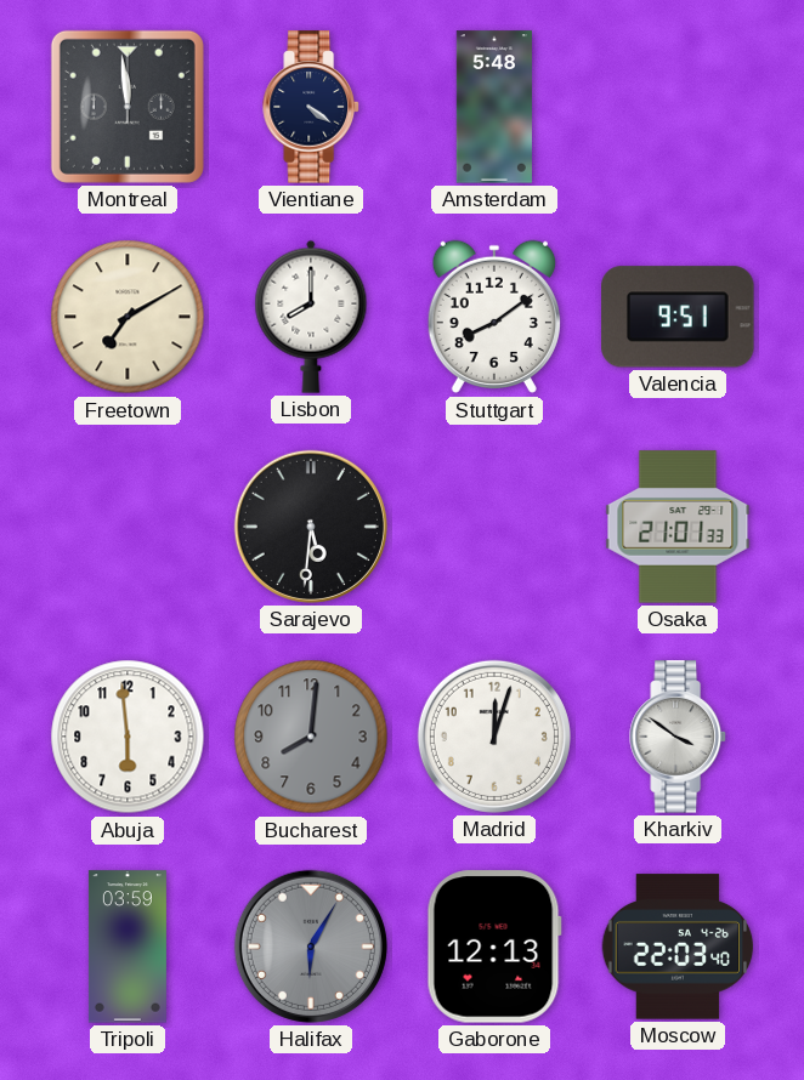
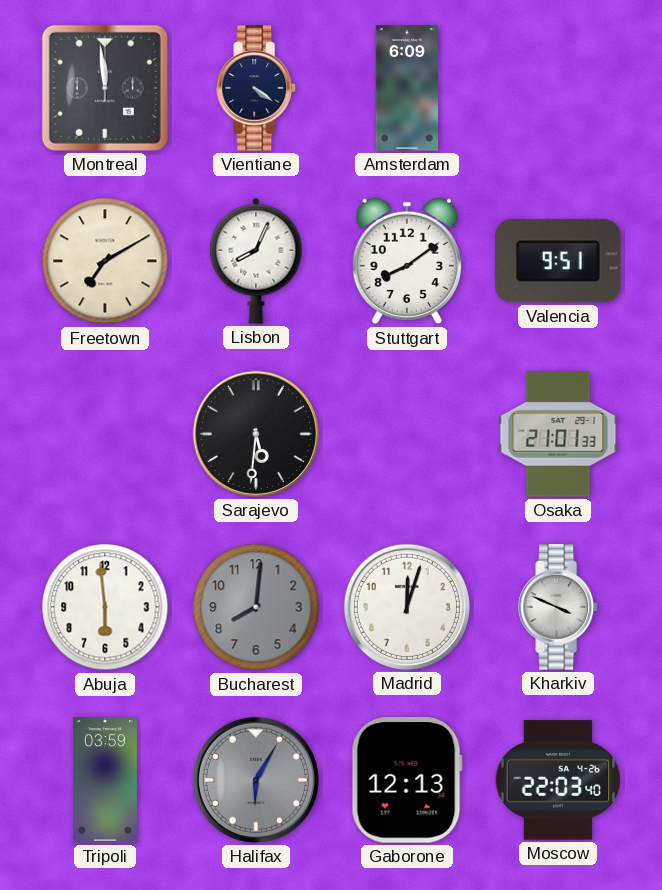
Amsterdam: 5:48 -> 6:09 (407, 88)
Lisbon: 8:00 -> 8:04 (256, 261)
Kharkiv: 3:51 -> 3:49 (558, 607)
